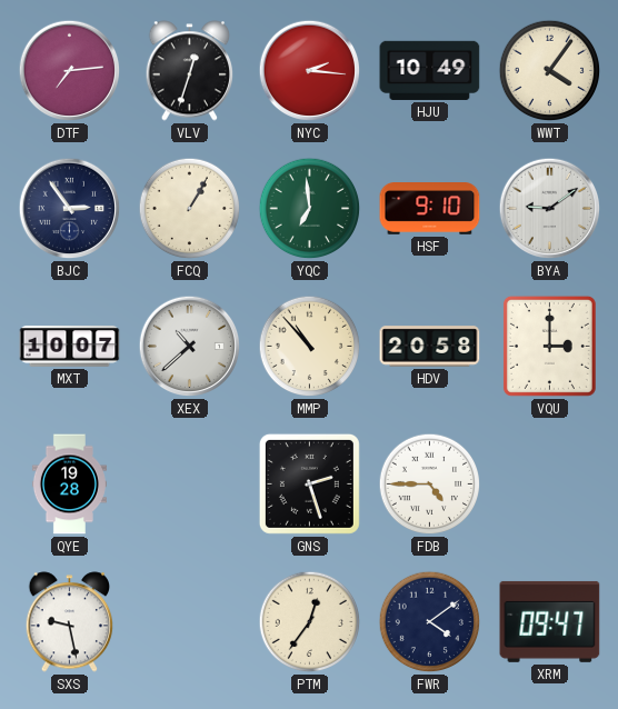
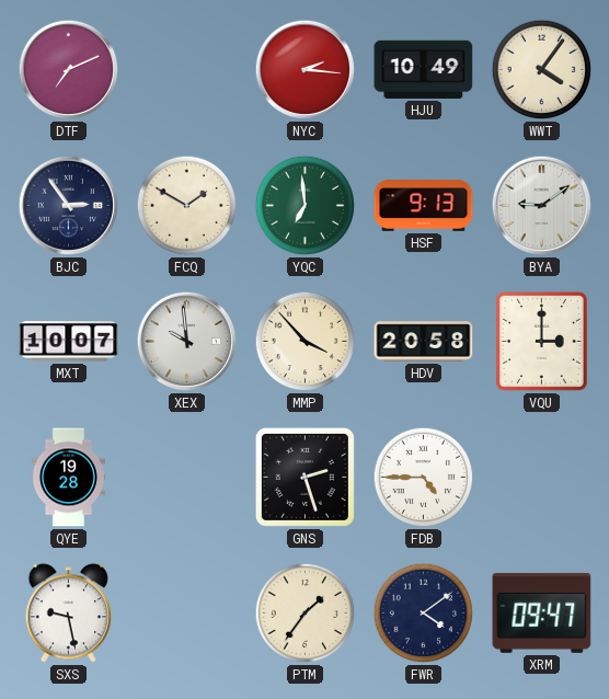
DTF: 7:14 -> 7:11 (69, 70)
VLV: 12:33 -> none (190, 71)
FCQ: 1:05 -> 1:50 (187, 206)
HSF: 9:10 -> 9:13 (424, 206)
XEX: 10:38 -> 9:59 (187, 342)
MMP: 10:53 -> 3:53 (306, 342)
PTM: 12:36 -> 1:36 (306, 614)
